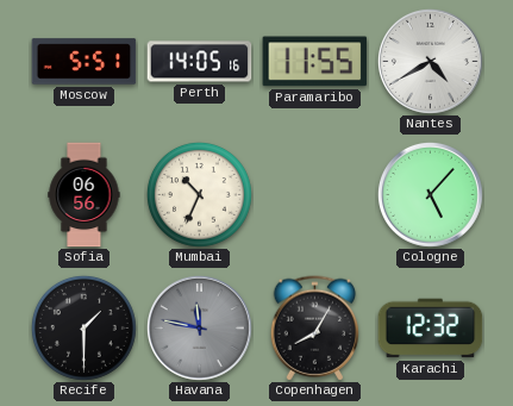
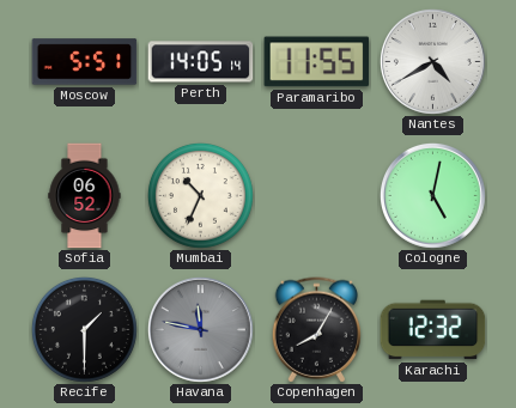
Perth: 14:05:16 -> 14:05:14 (201, 62)
Sofia: 06:56 -> 06:52 (85, 196)
Cologne: 5:07 -> 5:02 (432, 195)
